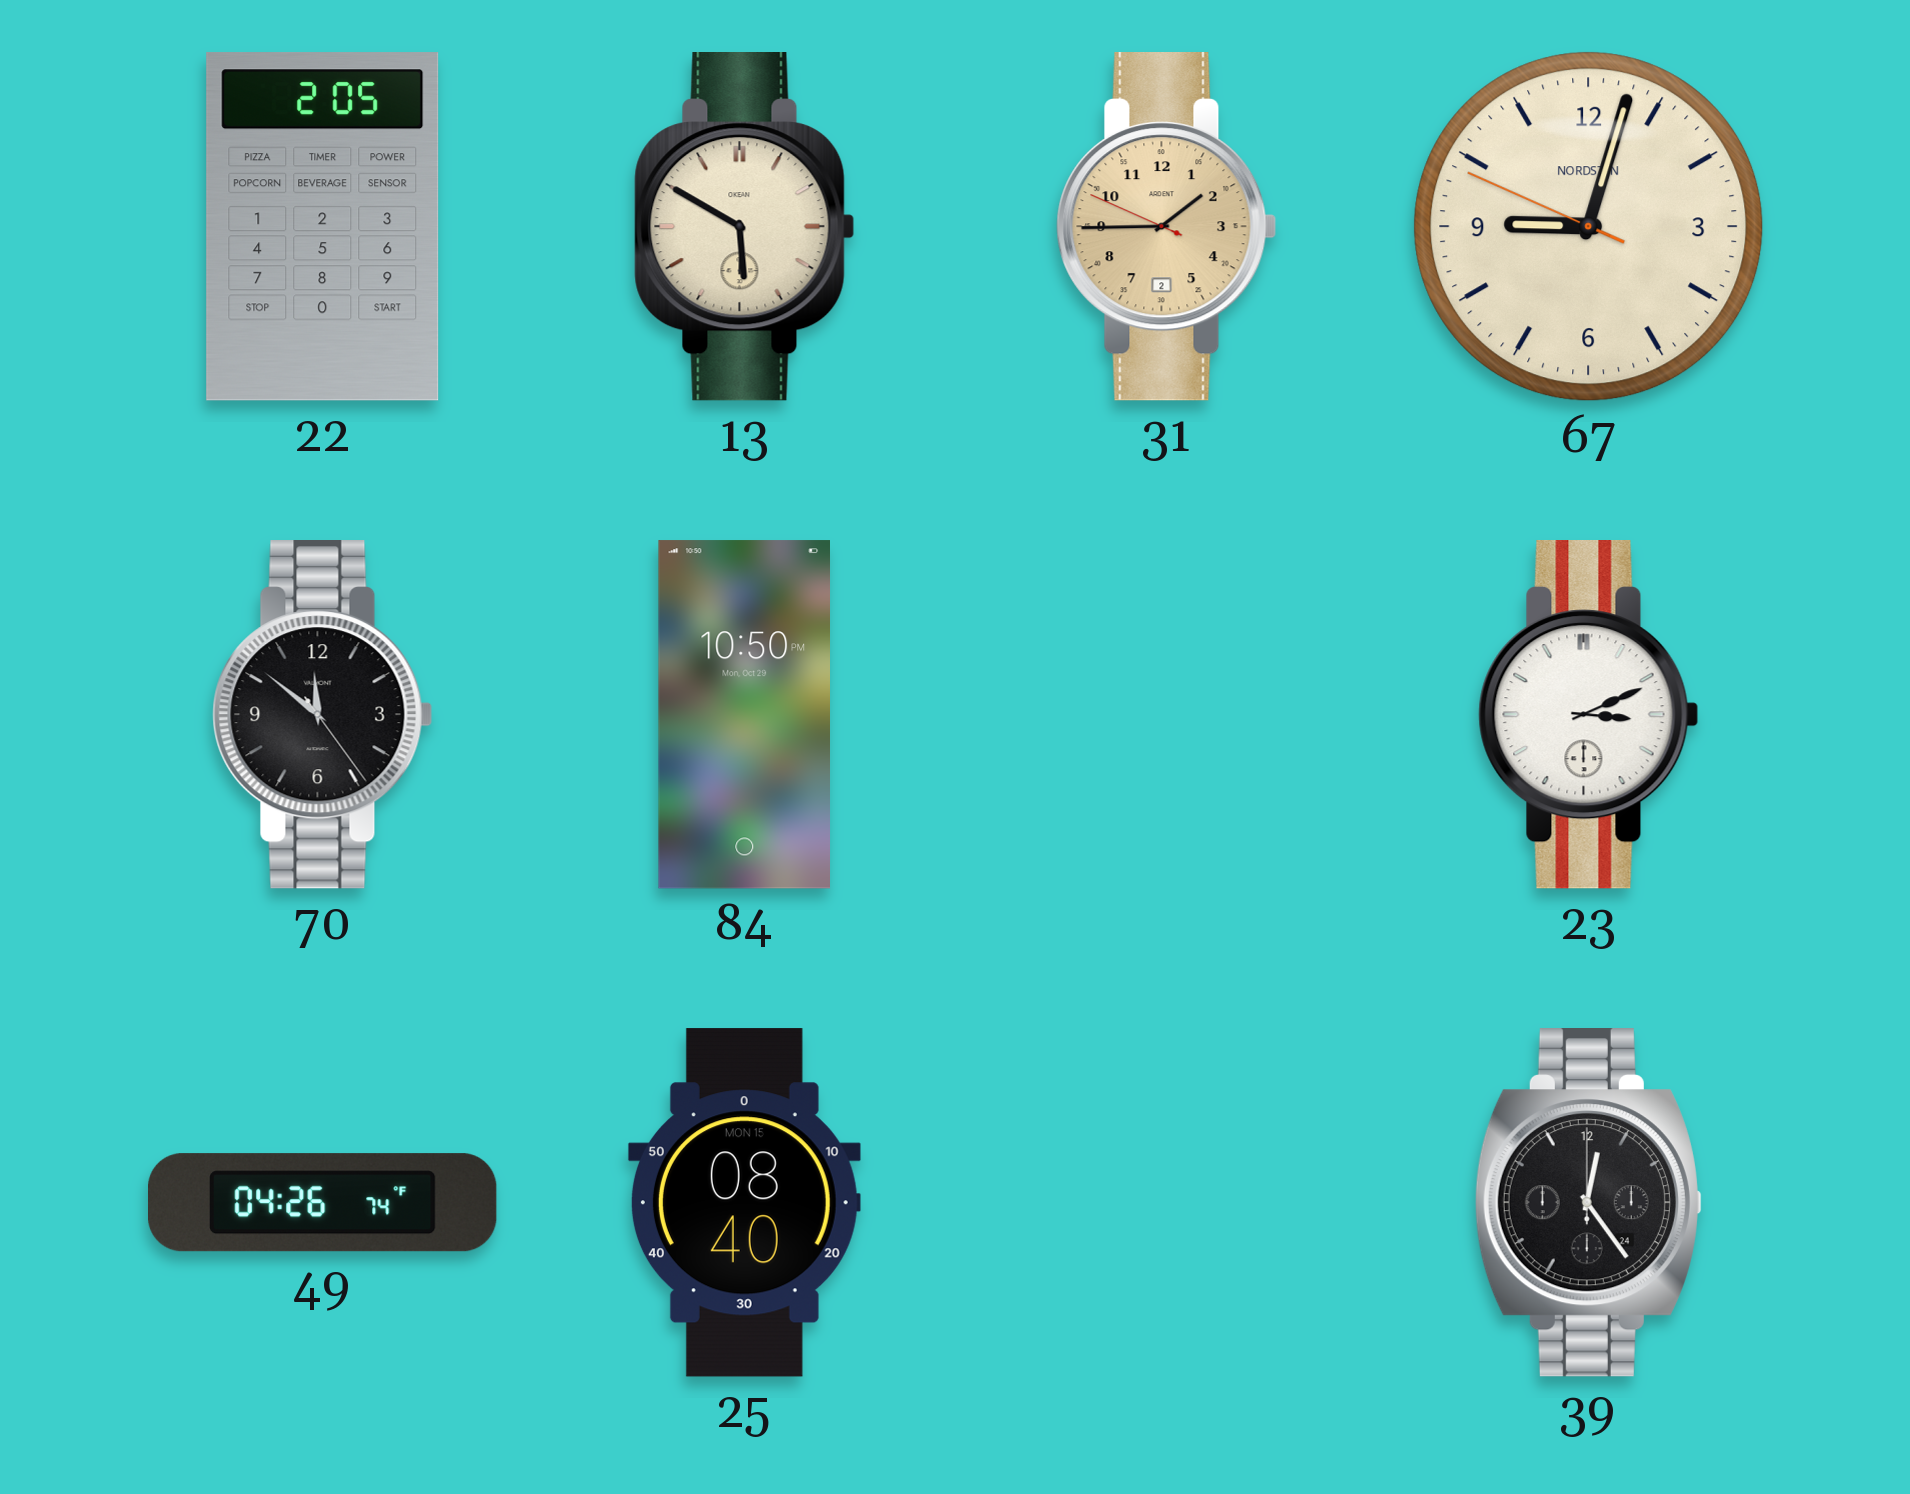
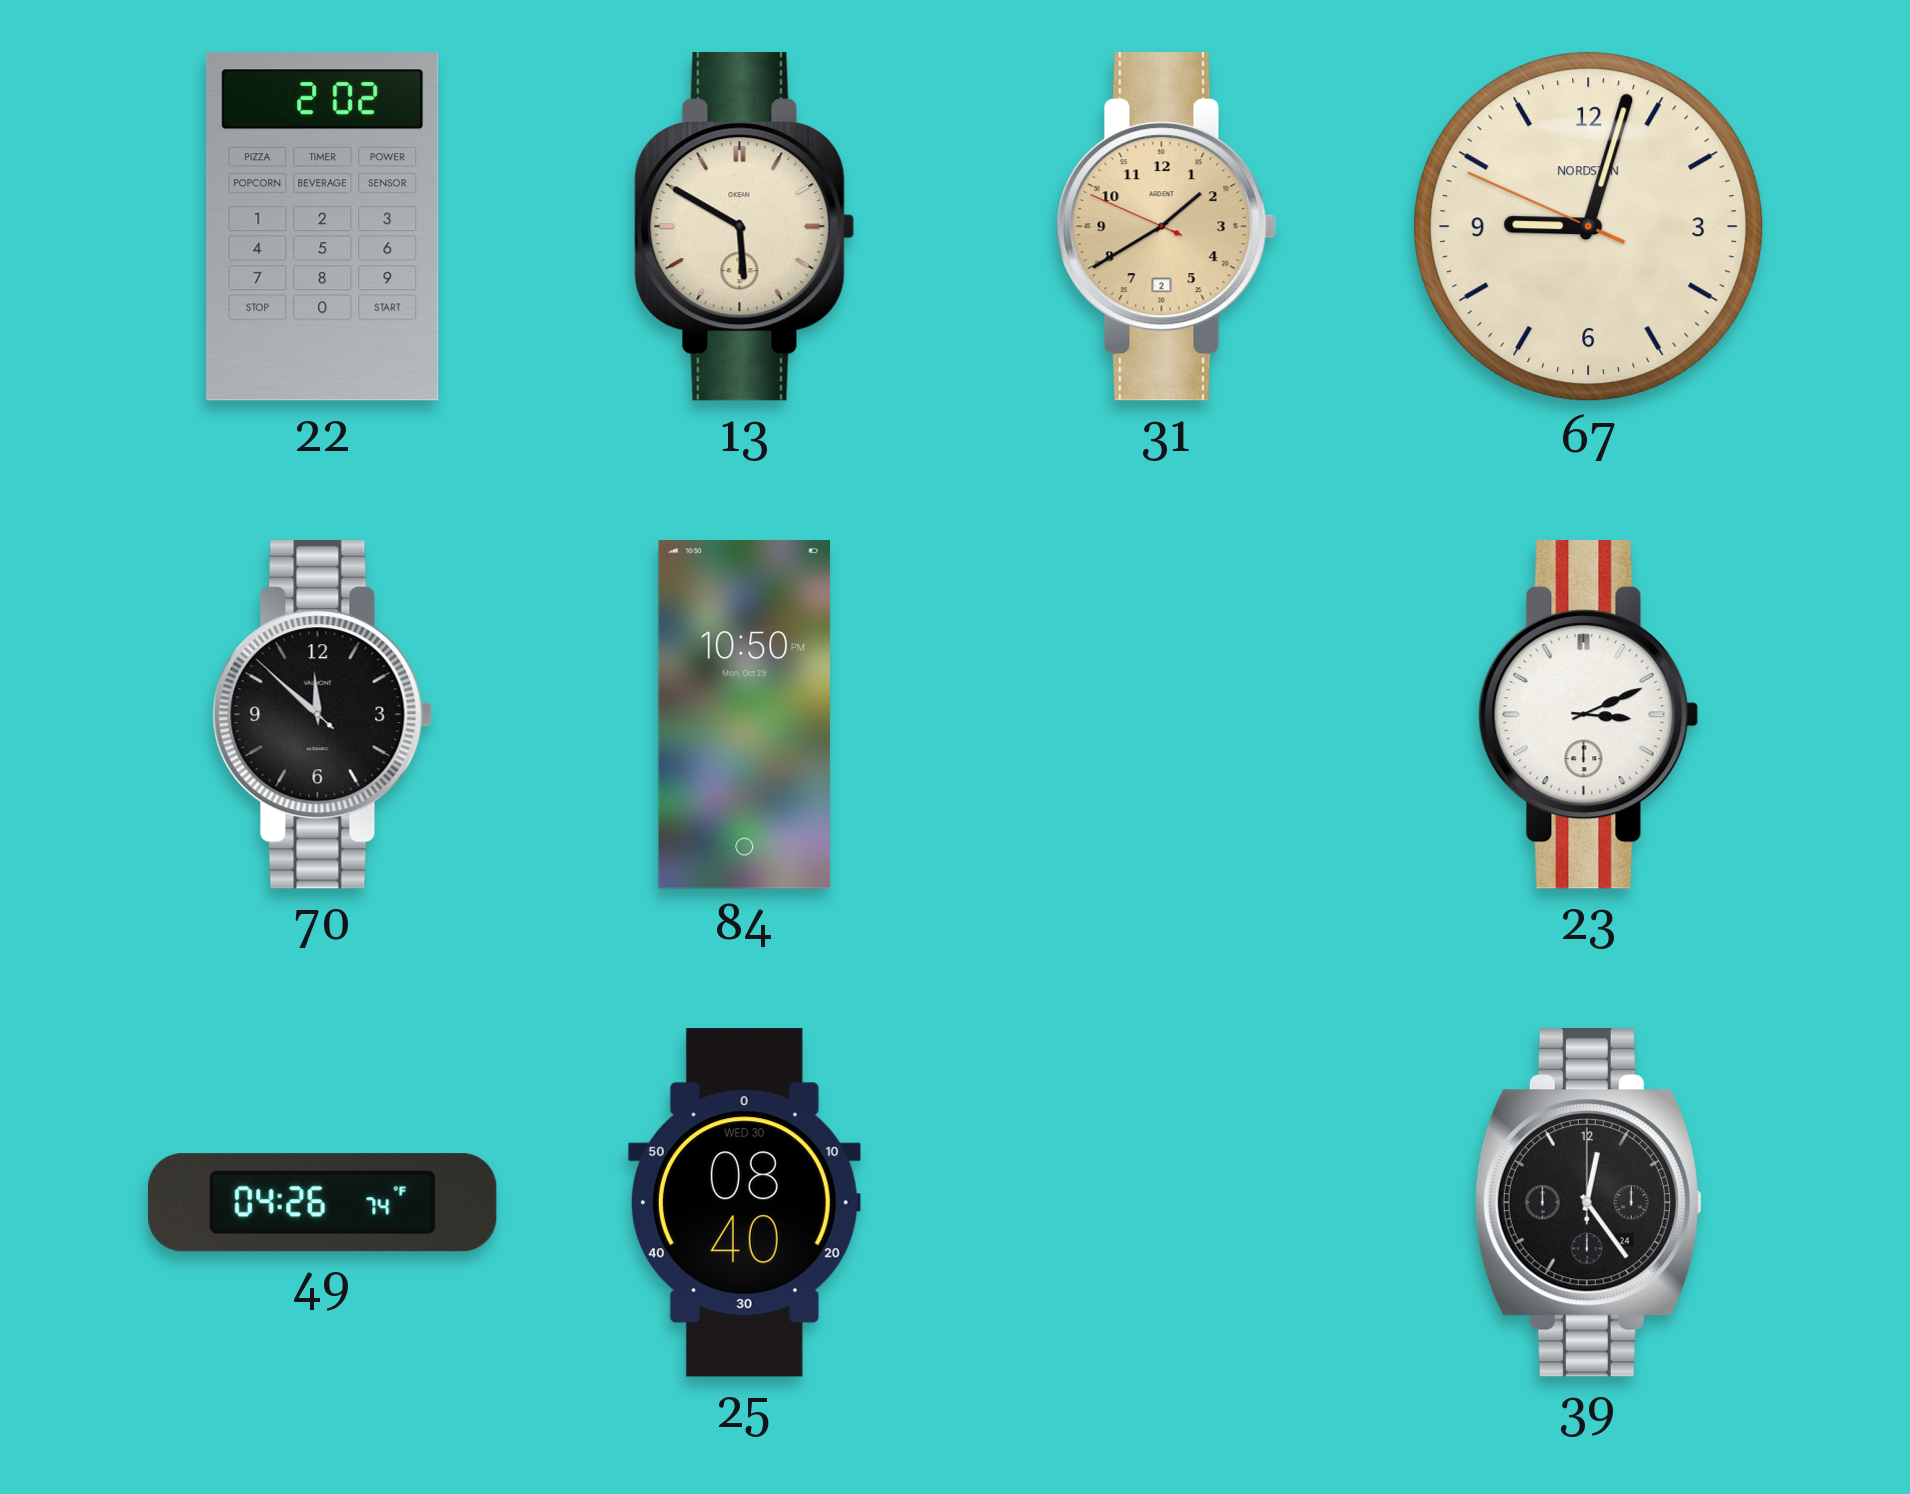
22: 2:05 -> 2:02 (323, 227)
31: 1:44 -> 1:39 (1167, 227)
70: 11:51:24 -> 11:51:52 (323, 715)
25 date: MON 15 -> WED 30 (744, 1203)
